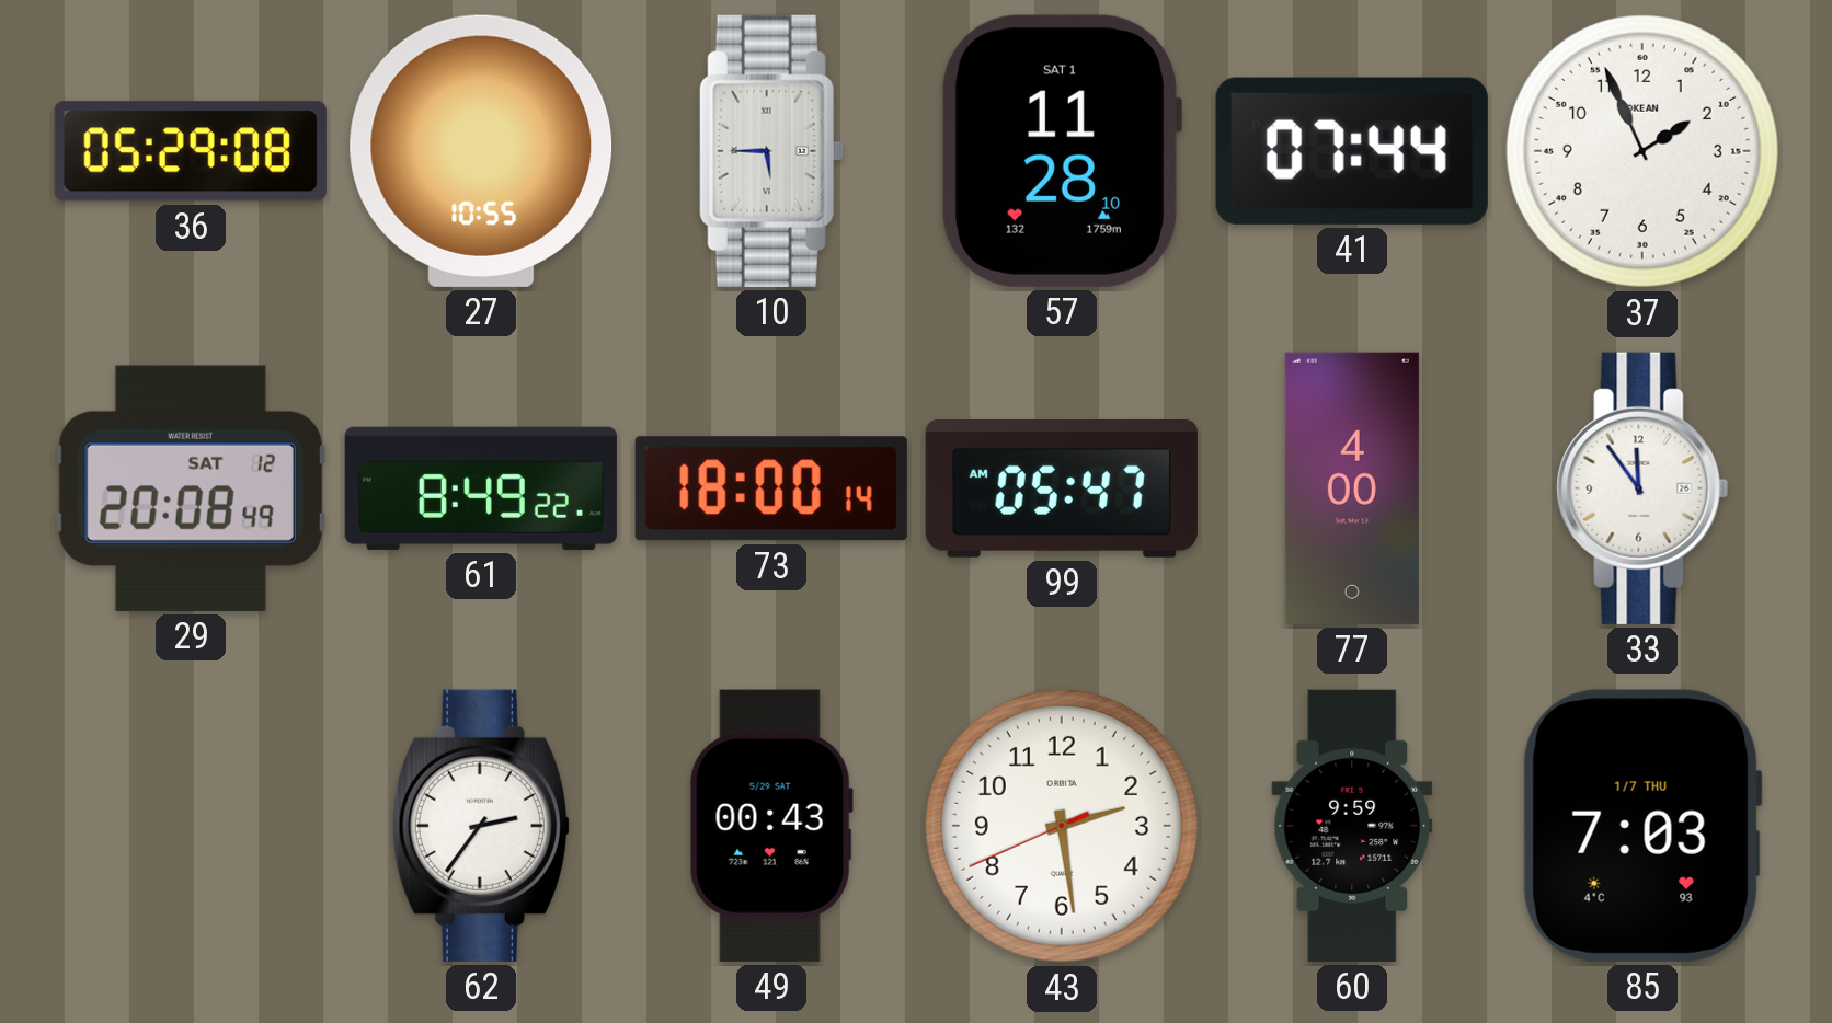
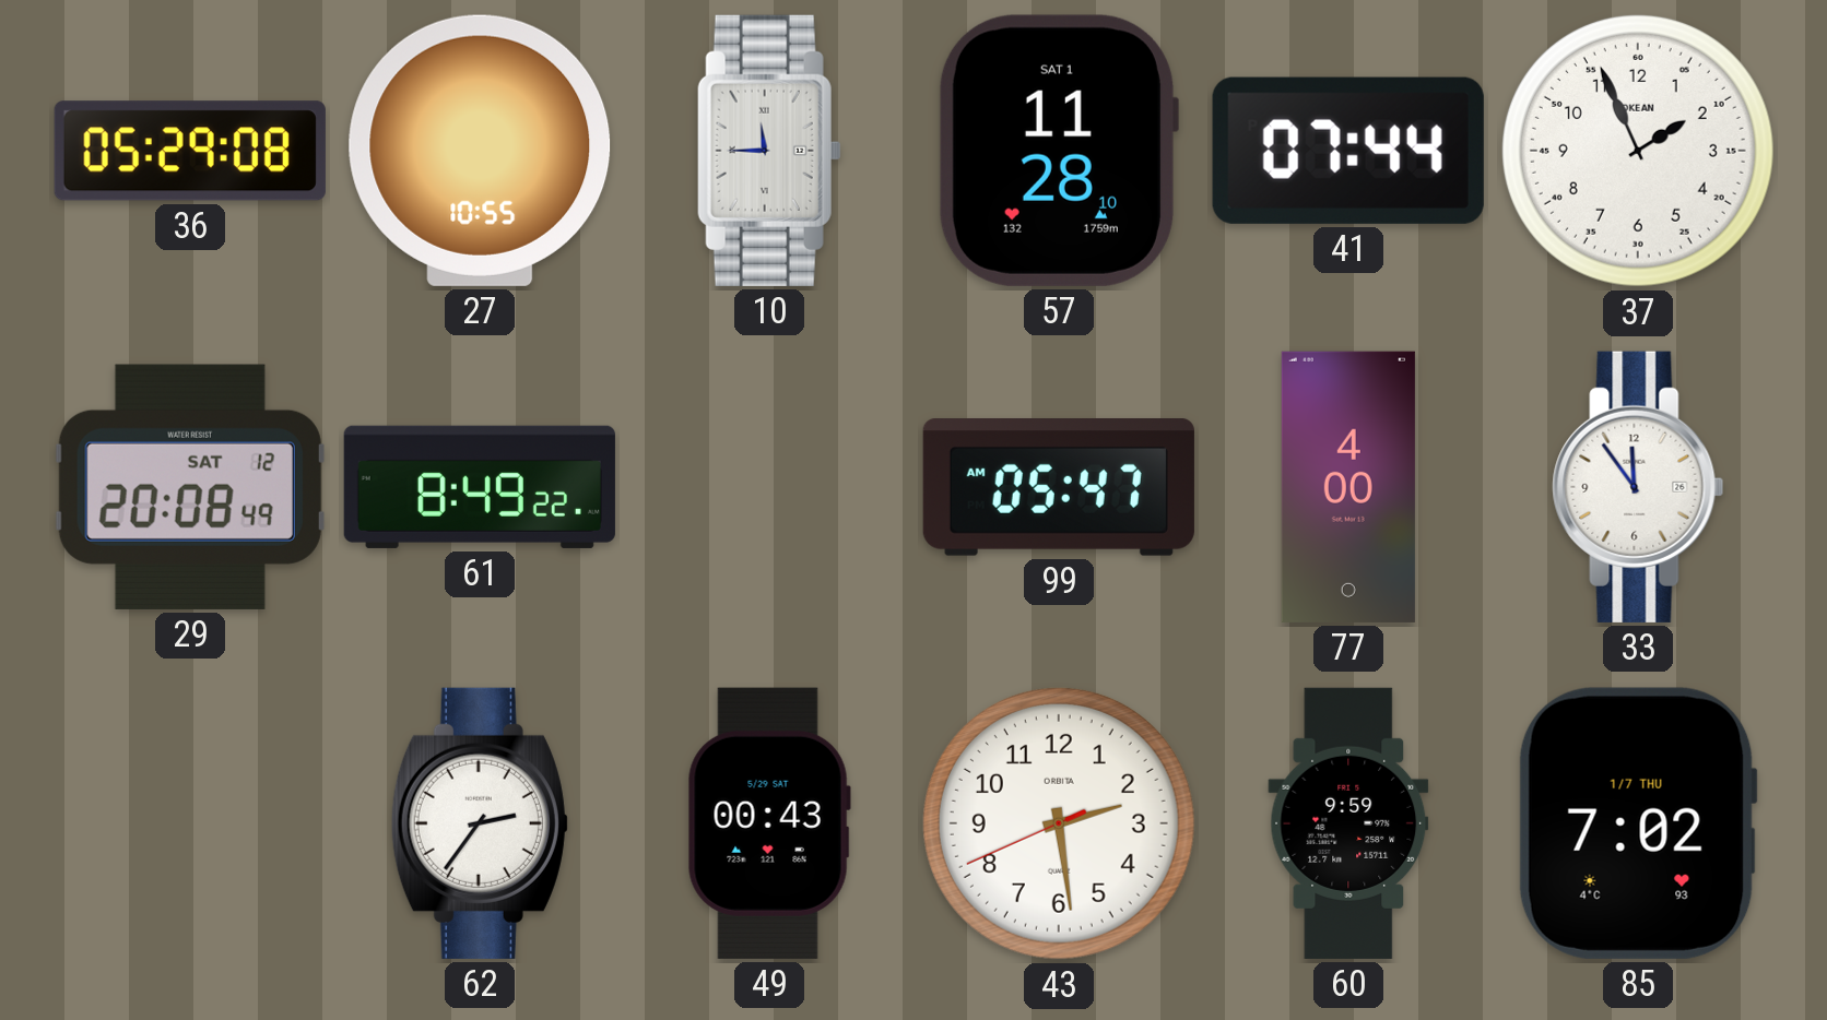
10: 5:45 -> 11:45 (769, 151)
73: 18:00 -> none (771, 488)
85: 7:03 -> 7:02 (1638, 823)
